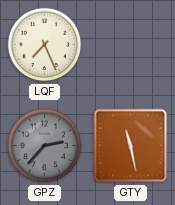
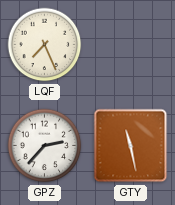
GPZ dial: grey -> white (45, 146)
